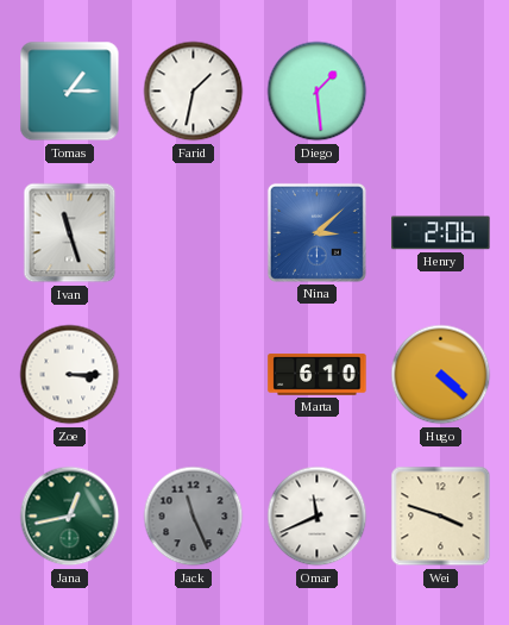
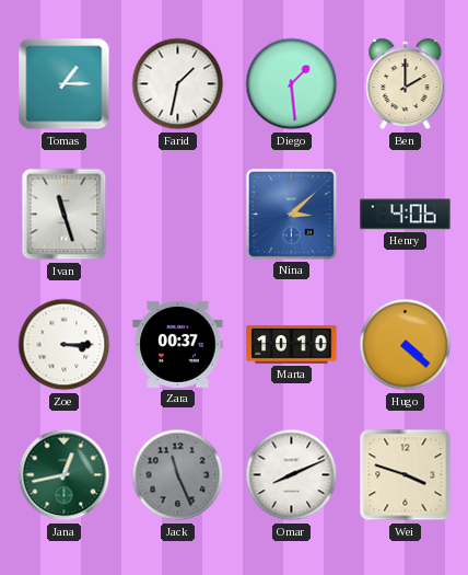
Ben: none -> 2:00 (406, 84)
Henry: 2:06 -> 4:06 (406, 215)
Zara: none -> 00:37 (178, 344)
Marta: 6:10 -> 10:10 (292, 345)
Omar: 11:41 -> 8:11 (292, 475)
